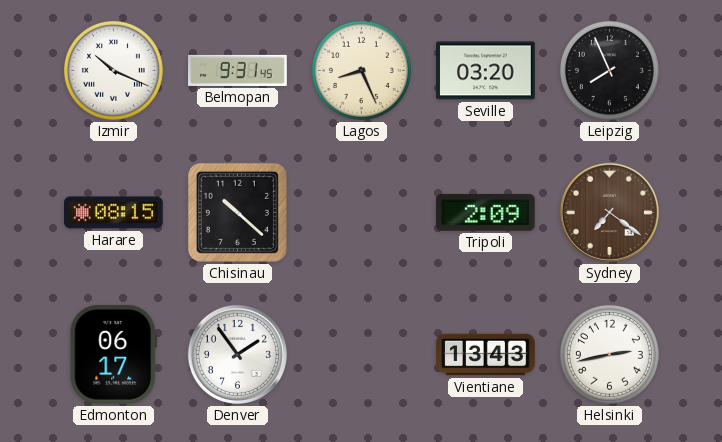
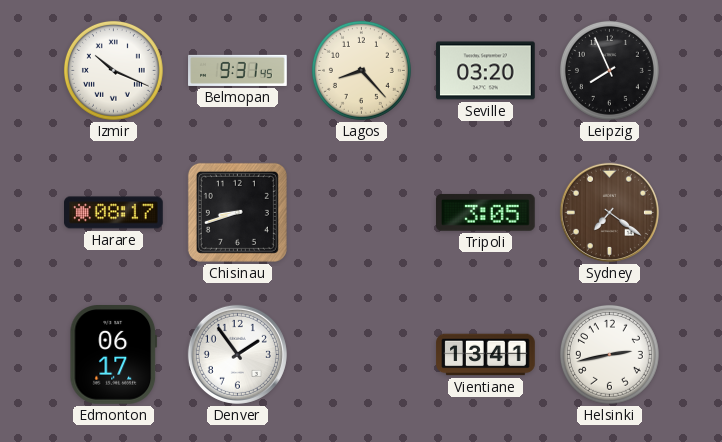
Lagos: 8:26 -> 8:23 (361, 70)
Harare: 08:15 -> 08:17 (114, 213)
Chisinau: 10:22 -> 8:42 (237, 212)
Tripoli: 2:09 -> 3:05 (486, 212)
Vientiane: 13:43 -> 13:41 (486, 355)
